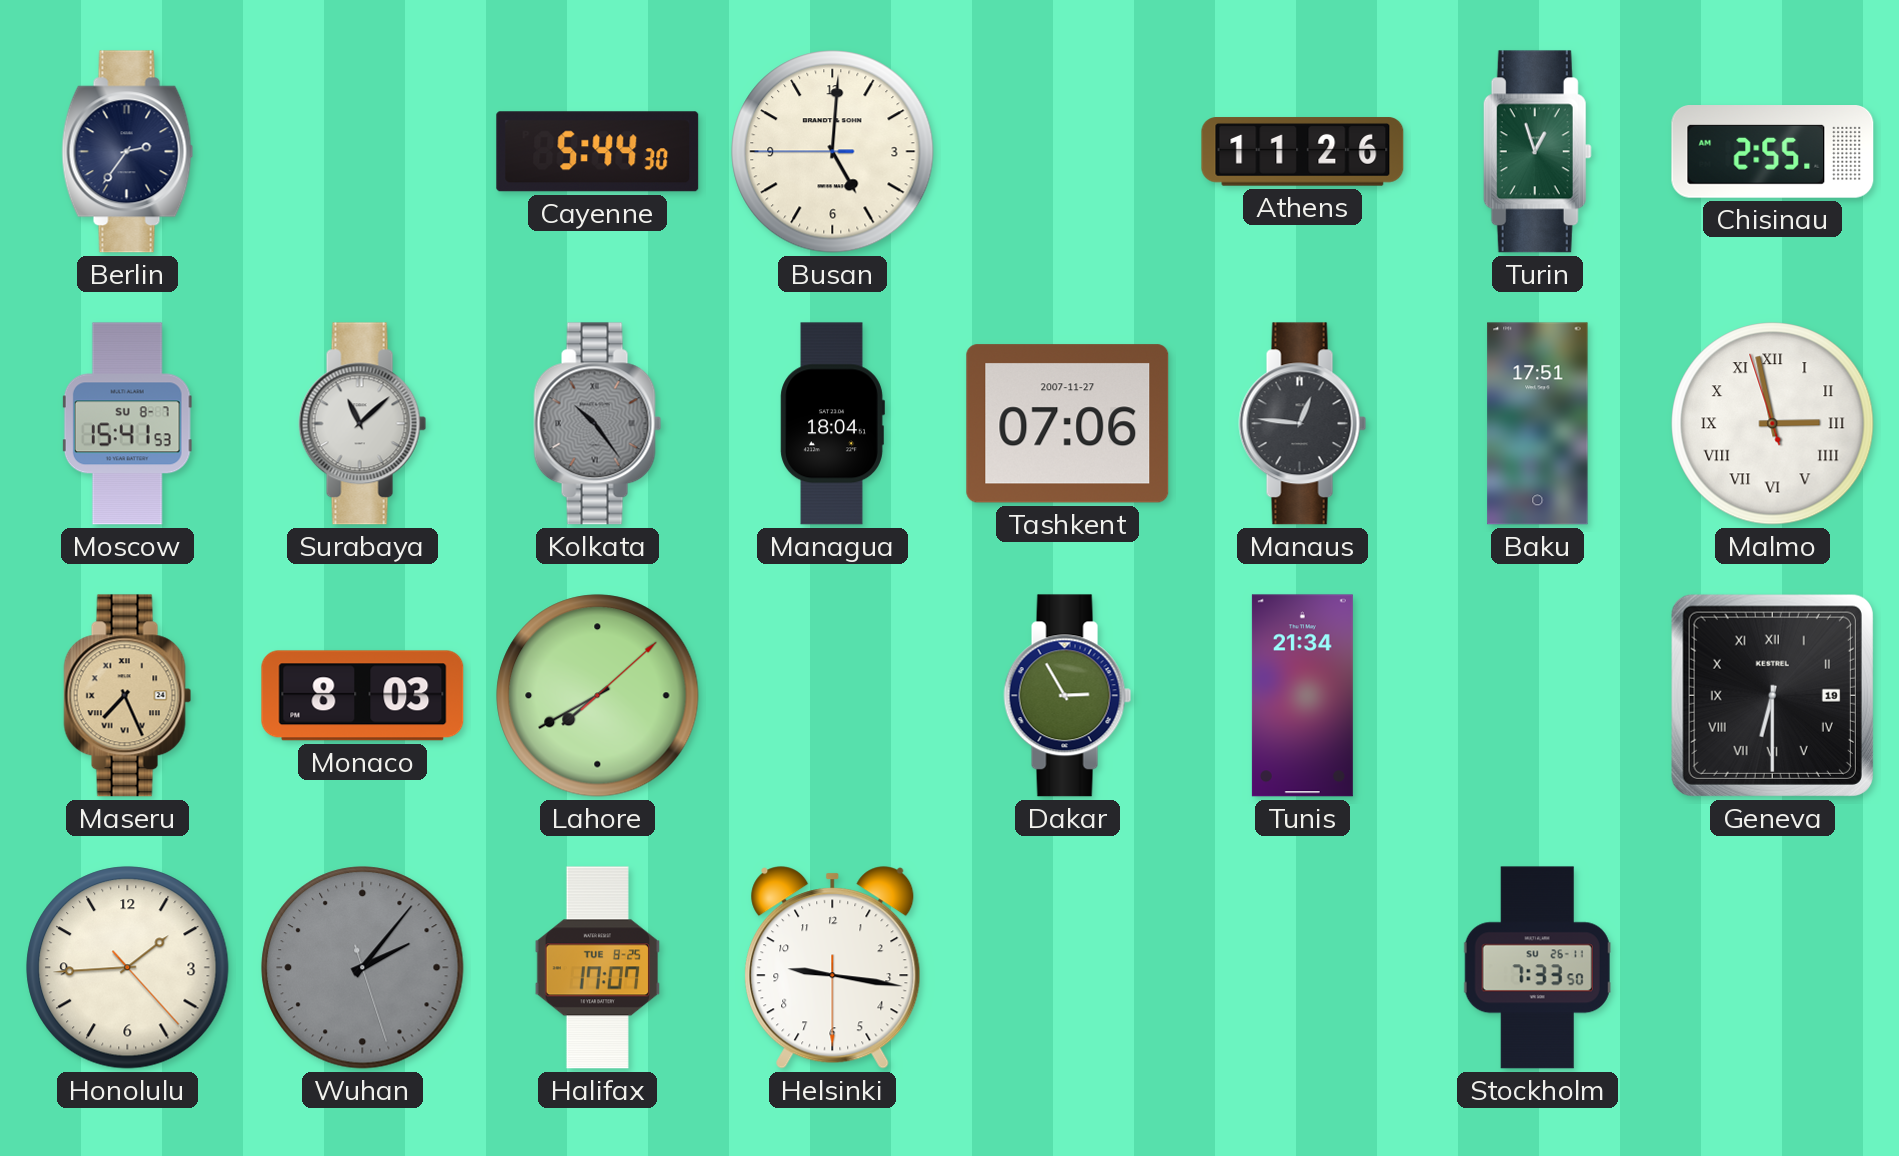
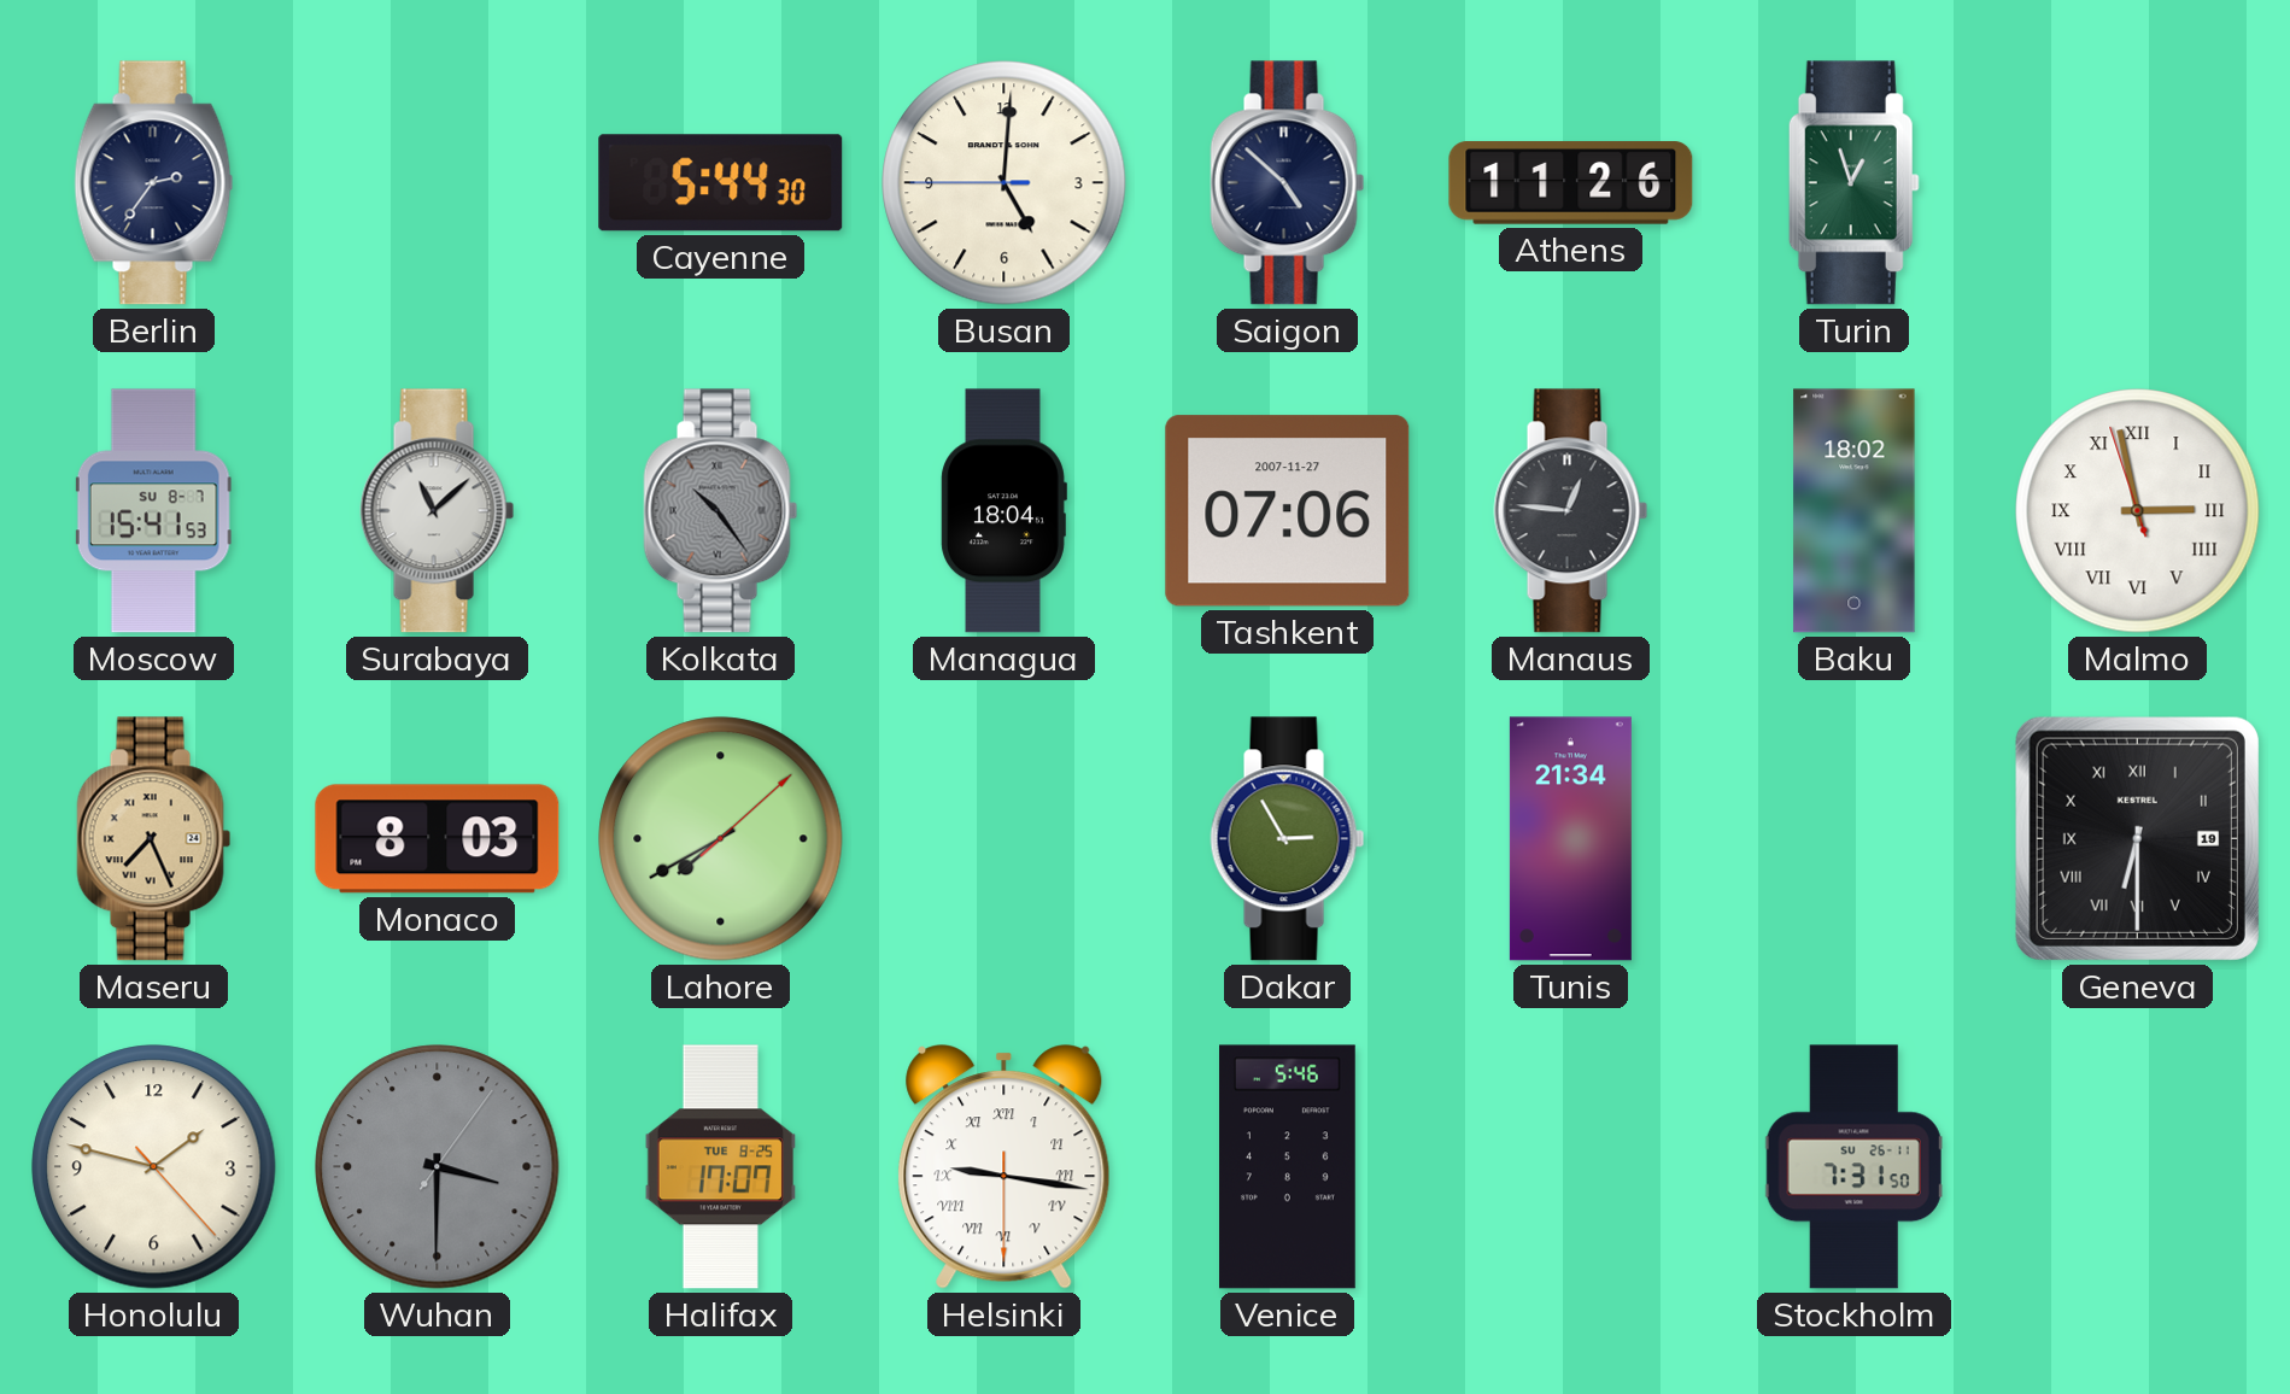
Saigon: none -> 4:52 (1288, 183)
Chisinau: 2:55 -> none (1773, 152)
Baku: 17:51 -> 18:02 (1855, 511)
Honolulu: 1:44 -> 1:47 (154, 1167)
Wuhan: 2:06 -> 3:30 (438, 1167)
Helsinki numerals: Arabic -> Roman (1005, 1167)
Venice: none -> 5:46 (1288, 1167)
Stockholm: 7:33 -> 7:31 (1853, 1167)
